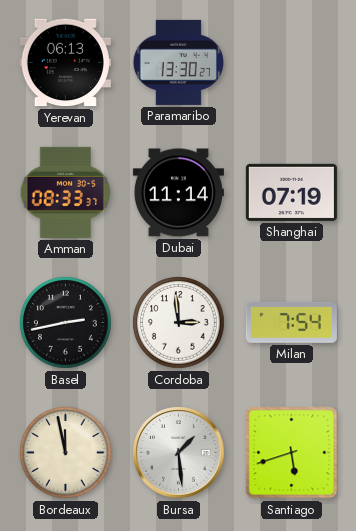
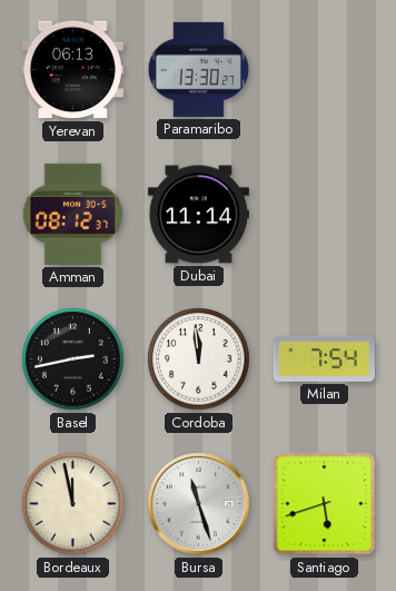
Amman: 08:33 -> 08:12 (73, 214)
Shanghai: 07:19 -> none (291, 192)
Cordoba: 2:59 -> 11:59 (199, 359)
Bursa: 1:29 -> 11:27 (199, 504)
